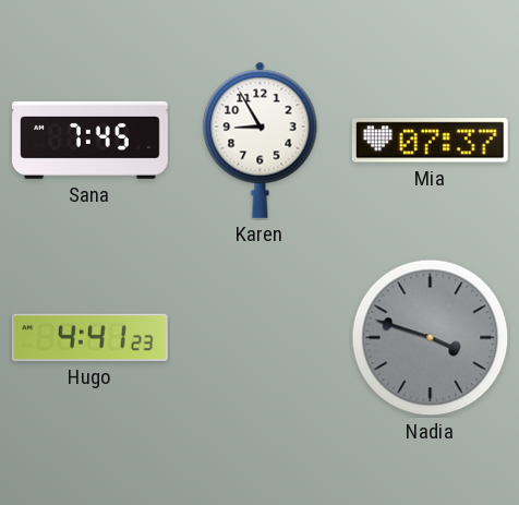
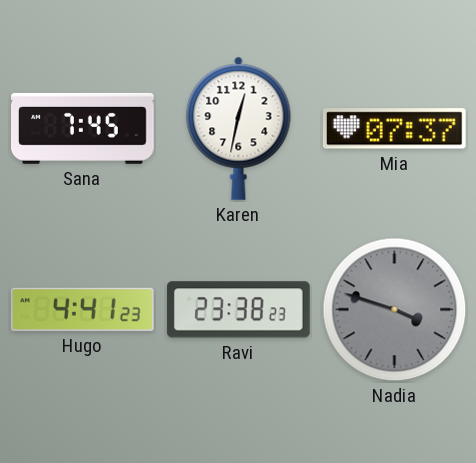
Karen: 8:55 -> 12:32 (239, 128)
Ravi: none -> 23:38 (238, 310)
